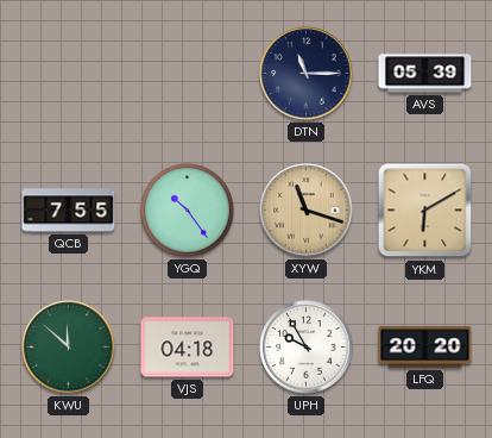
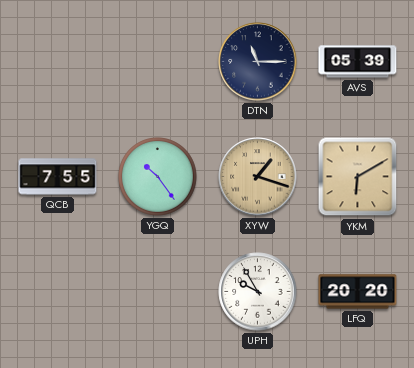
XYW: 11:18 -> 1:18 (258, 177)
KWU: 11:52 -> none (69, 348)
VJS: 04:18 -> none (188, 348)
